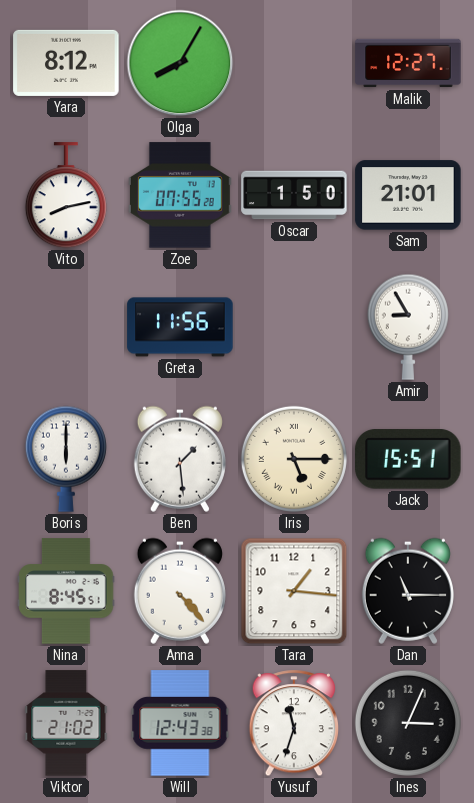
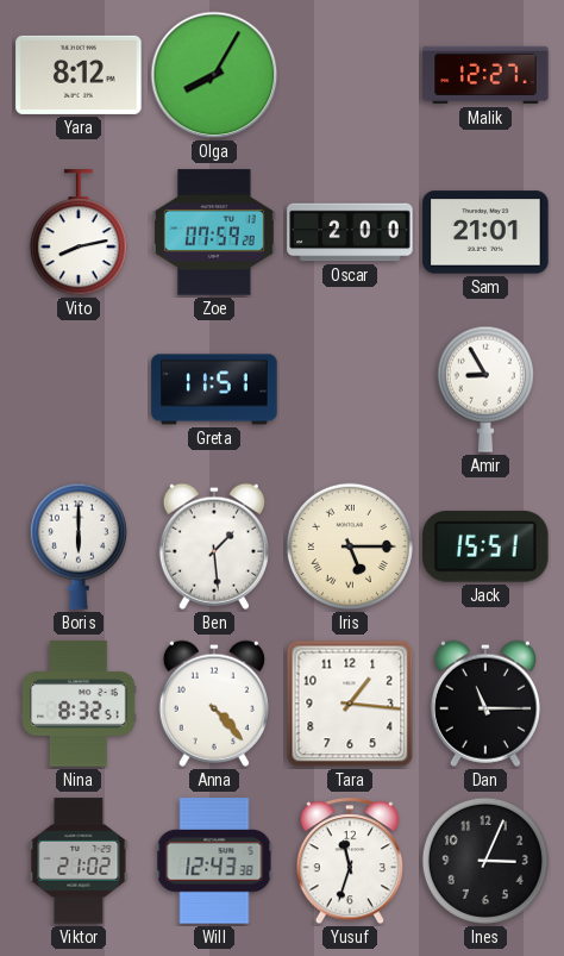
Zoe: 07:55 -> 07:59 (214, 232)
Oscar: 1:50 -> 2:00 (350, 232)
Greta: 11:56 -> 11:51 (214, 389)
Nina: 8:45 -> 8:32 (79, 704)
